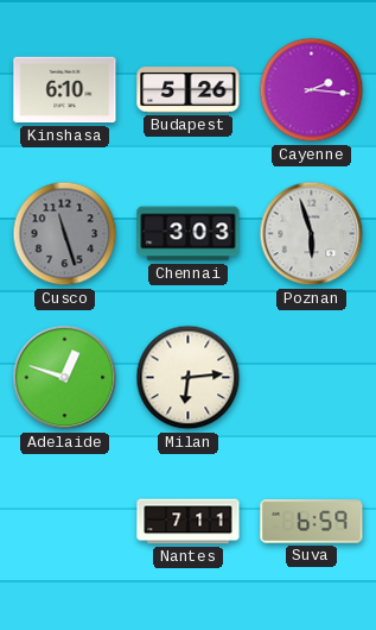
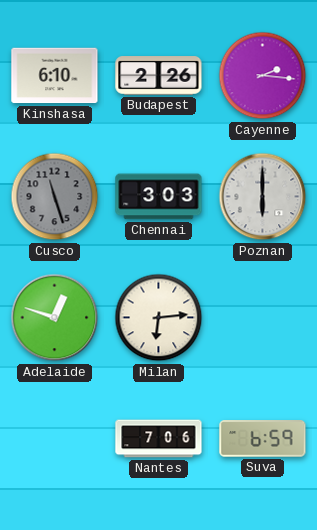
Budapest: 5:26 -> 2:26 (159, 76)
Poznan: 5:57 -> 6:00 (263, 197)
Nantes: 7:11 -> 7:06 (159, 439)
